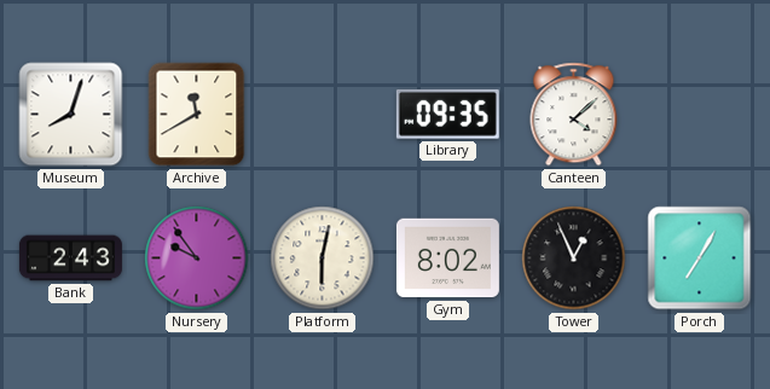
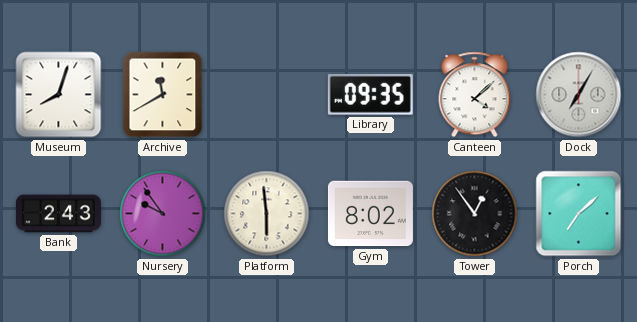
Dock: none -> 7:05 (579, 95)
Platform: 6:02 -> 5:59 (267, 214)
Tower: 12:56 -> 12:54 (475, 214)
Porch: 7:05 -> 7:08 (579, 214)
